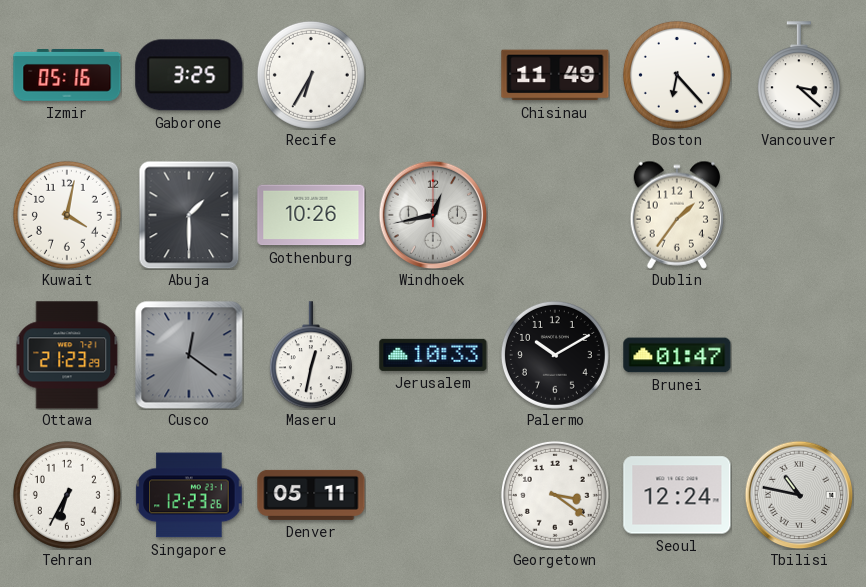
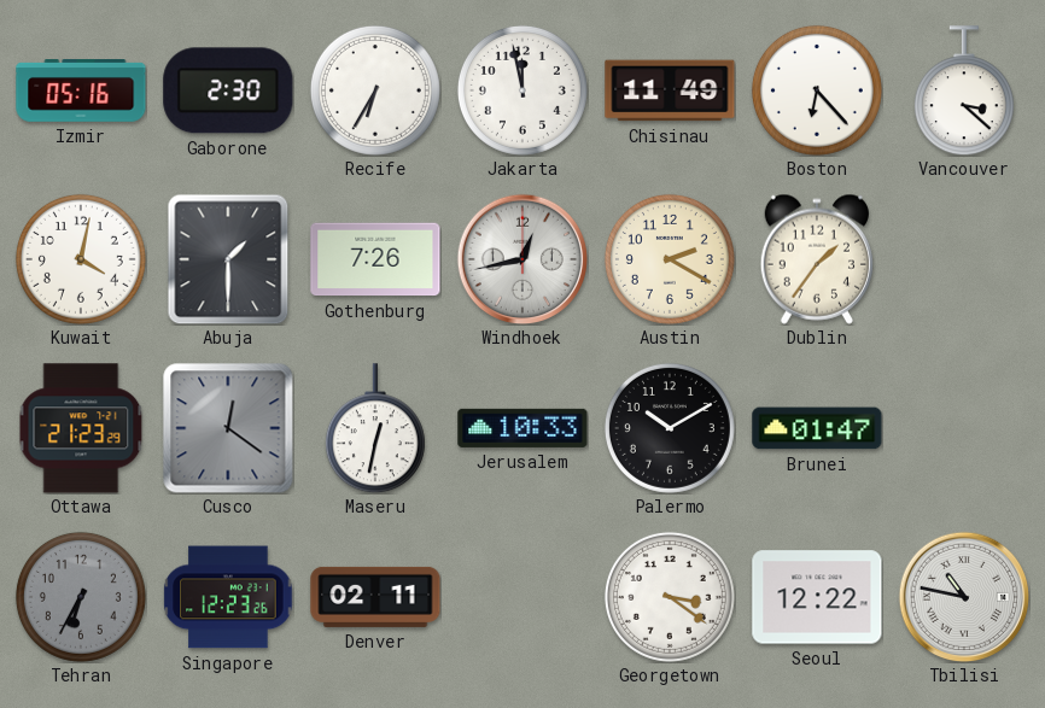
Gaborone: 3:25 -> 2:30 (228, 90)
Jakarta: none -> 11:58 (522, 90)
Gothenburg: 10:26 -> 7:26 (375, 259)
Austin: none -> 2:20 (670, 259)
Tehran dial: white -> grey (81, 597)
Denver: 05:11 -> 02:11 (375, 597)
Seoul: 12:24 -> 12:22 (817, 597)
